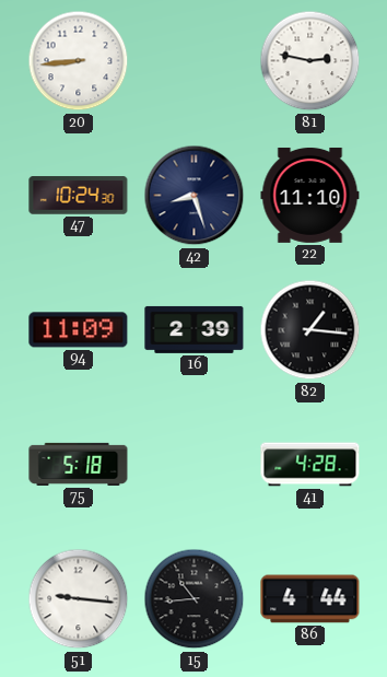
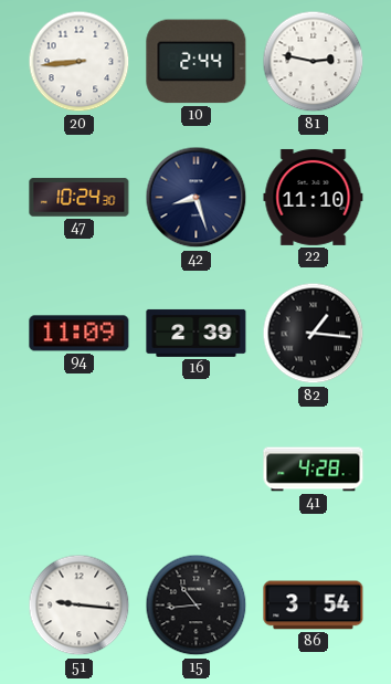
10: none -> 2:44 (197, 62)
75: 5:18 -> none (79, 464)
86: 4:44 -> 3:54 (314, 606)
